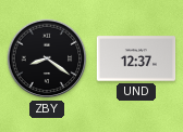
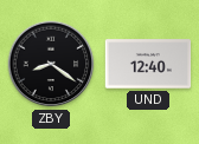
UND: 12:37 -> 12:40 (148, 64)
